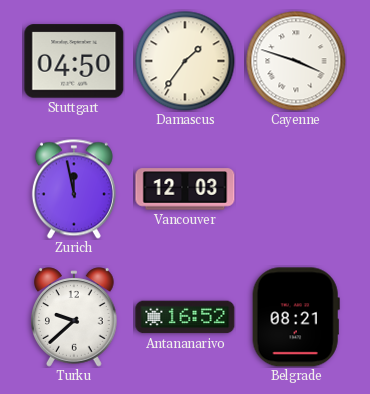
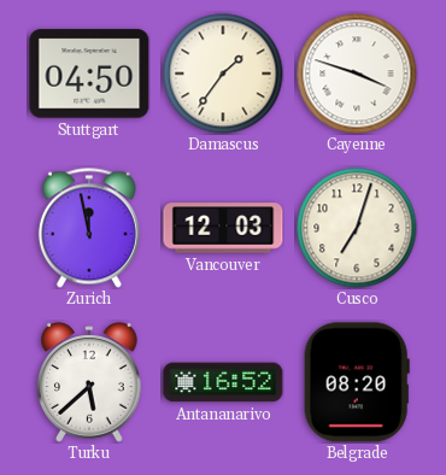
Cusco: none -> 7:03 (357, 228)
Turku: 9:38 -> 5:38 (89, 382)
Belgrade: 08:21 -> 08:20 (357, 382)
